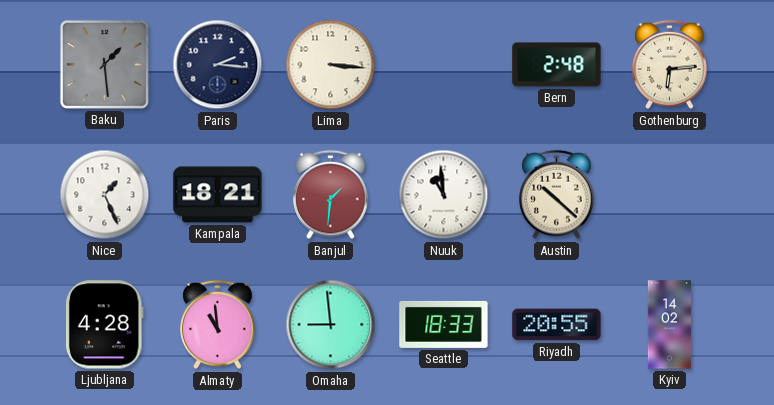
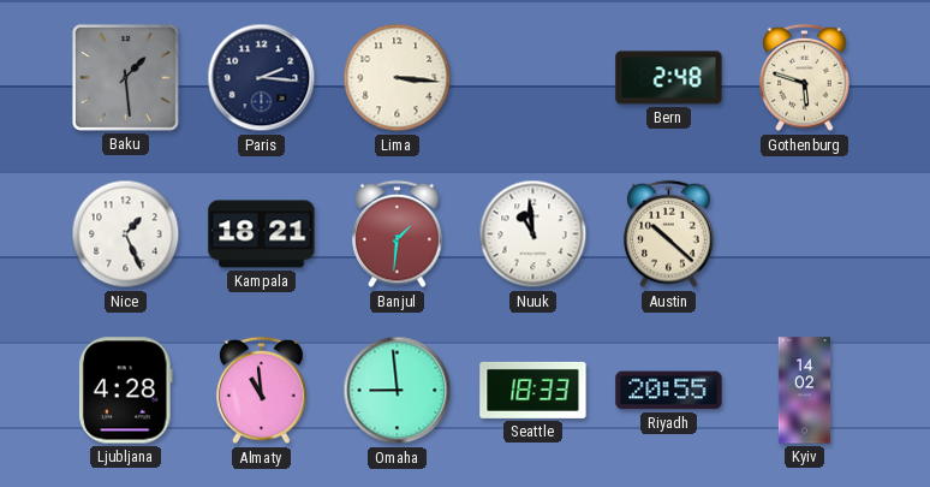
Gothenburg: 6:14 -> 5:48 (805, 78)
